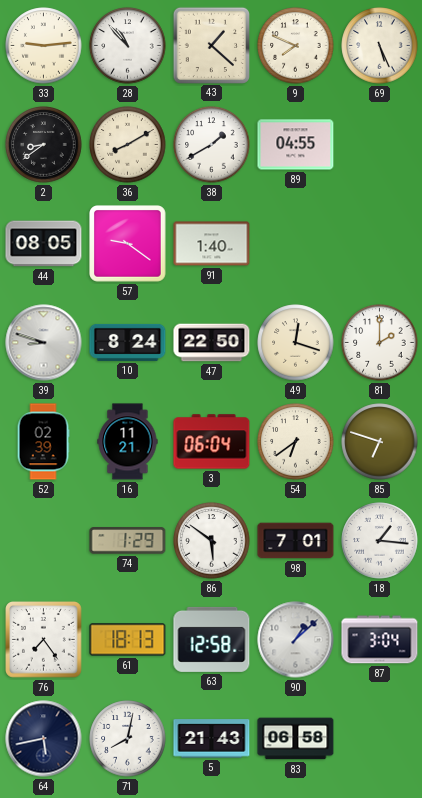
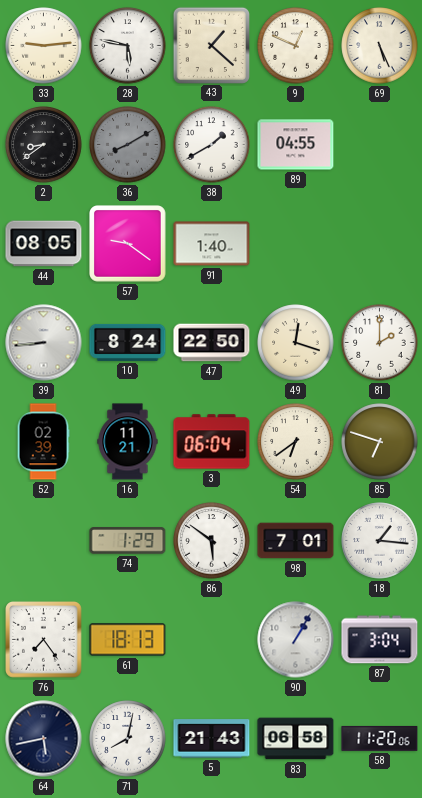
28: 10:53 -> 5:47 (128, 46)
9: 7:49 -> 12:49 (296, 46)
36 dial: cream -> grey (128, 145)
39: 8:48 -> 8:44 (44, 343)
63: 12:58 -> none (212, 639)
90: 1:08 -> 1:05 (296, 640)
58: none -> 11:20 (380, 738)
